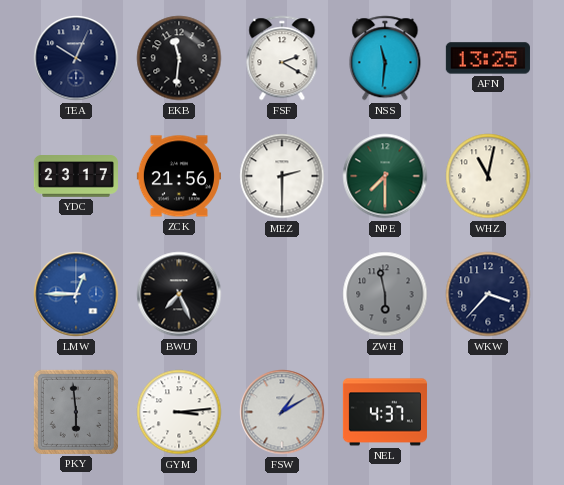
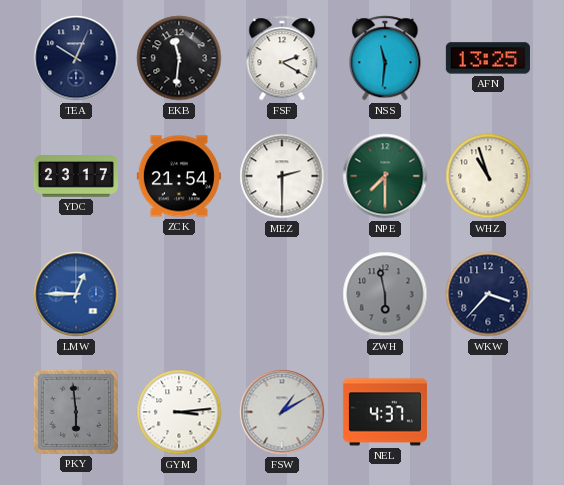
ZCK: 21:56 -> 21:54 (179, 176)
WHZ: 11:02 -> 10:57 (488, 176)
BWU: 7:26 -> none (179, 294)
